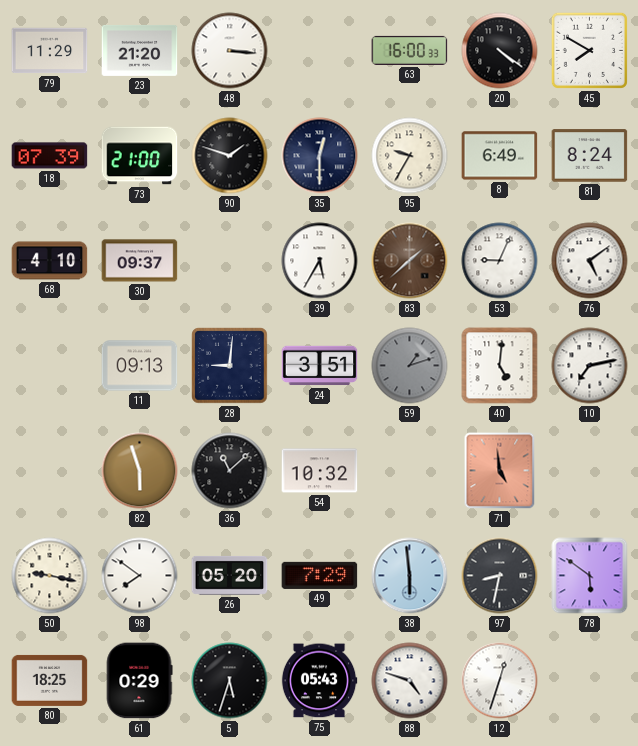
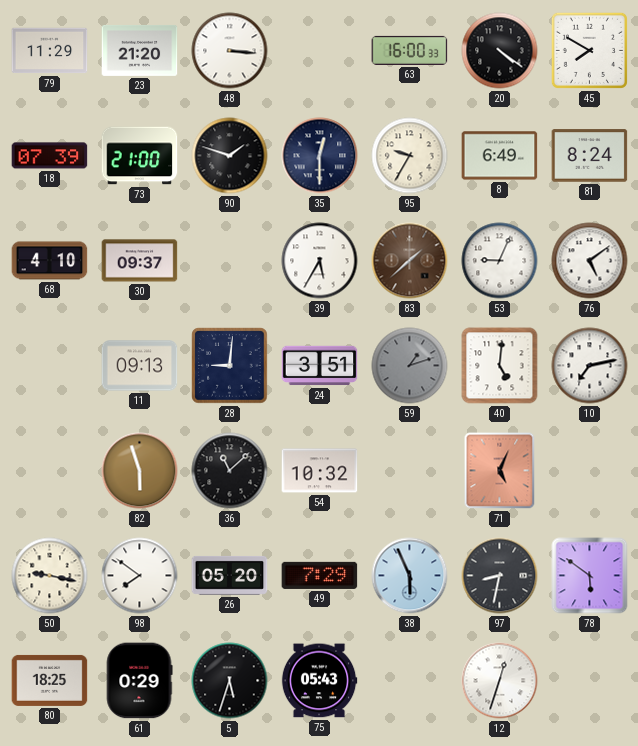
71: 4:59 -> 5:04 (500, 471)
38: 5:59 -> 5:56 (410, 576)
88: 4:48 -> none (410, 681)
